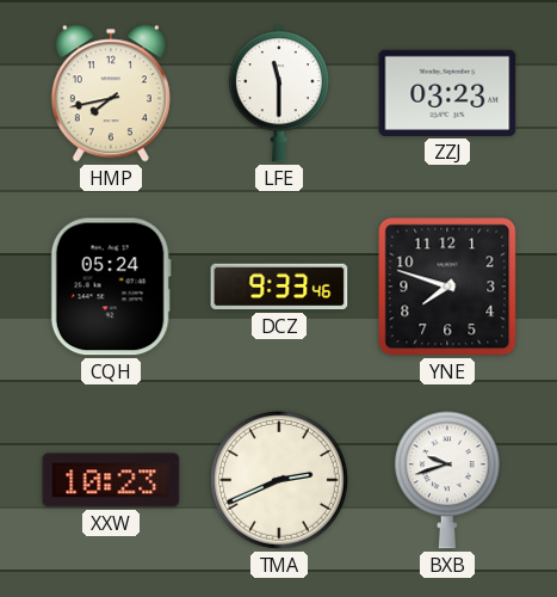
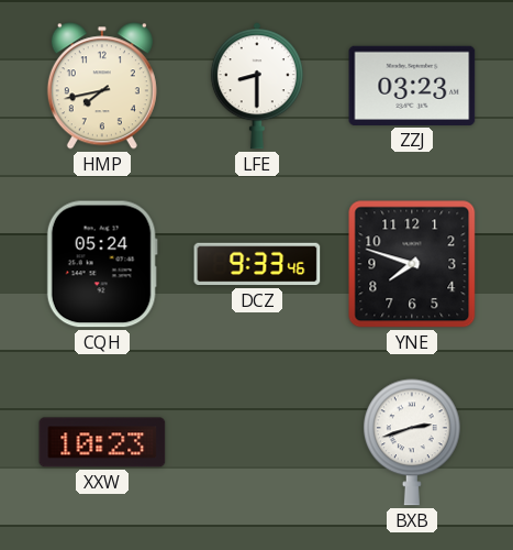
LFE: 11:30 -> 8:30 (257, 86)
TMA: 2:41 -> none (280, 481)
BXB: 9:42 -> 2:42 (412, 442)
